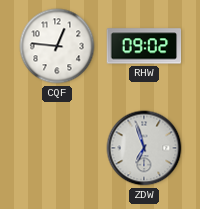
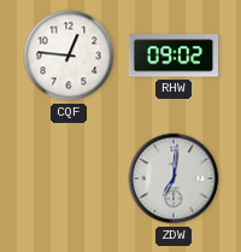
ZDW: 6:57 -> 7:01 (174, 178)
